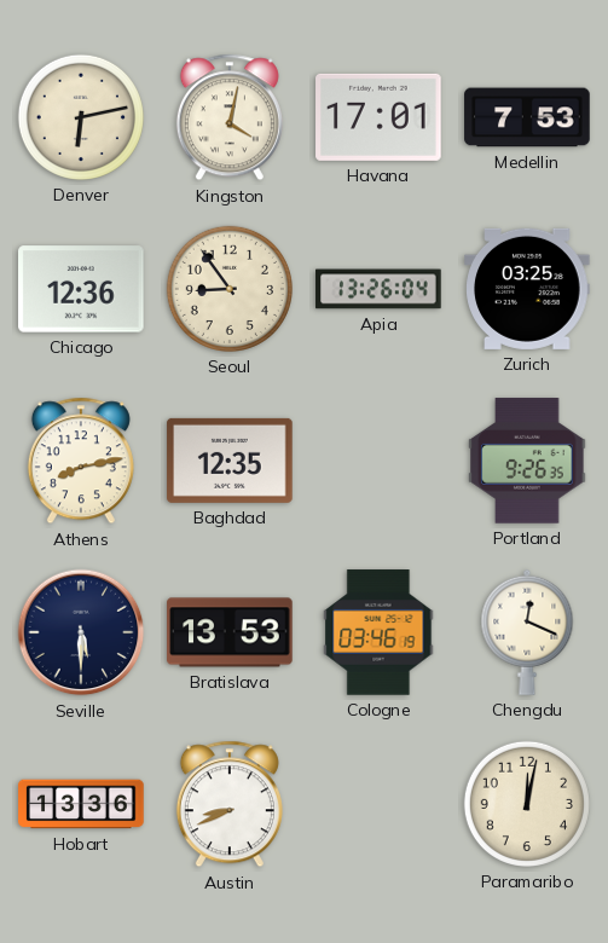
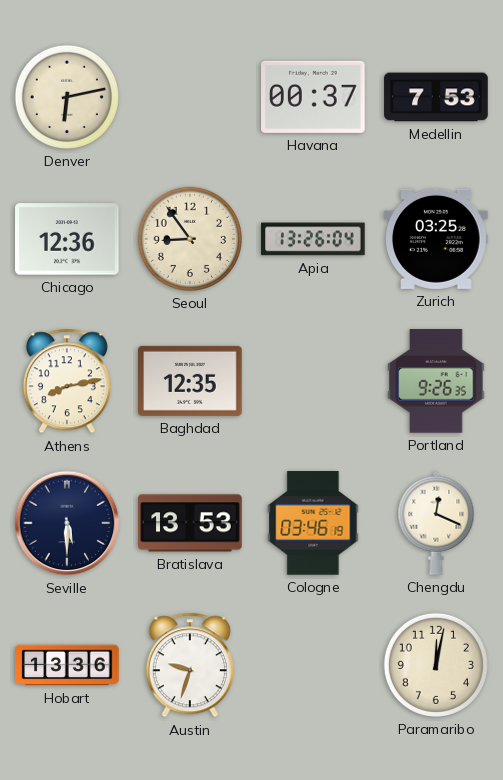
Kingston: 4:02 -> none (230, 117)
Havana: 17:01 -> 00:37 (313, 97)
Austin: 8:41 -> 9:33 (190, 665)
